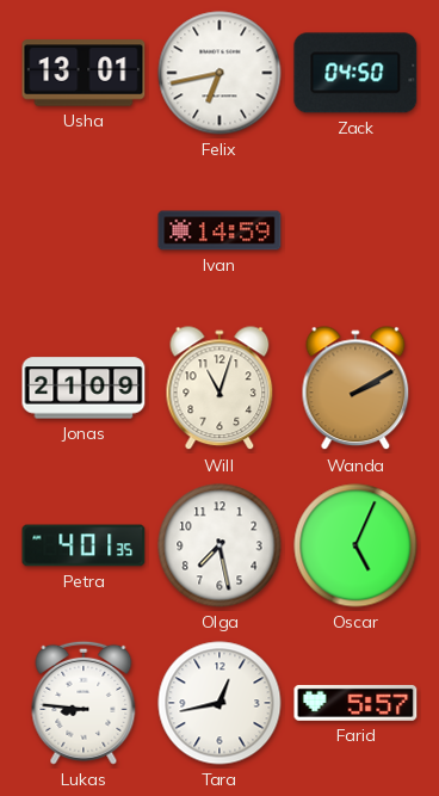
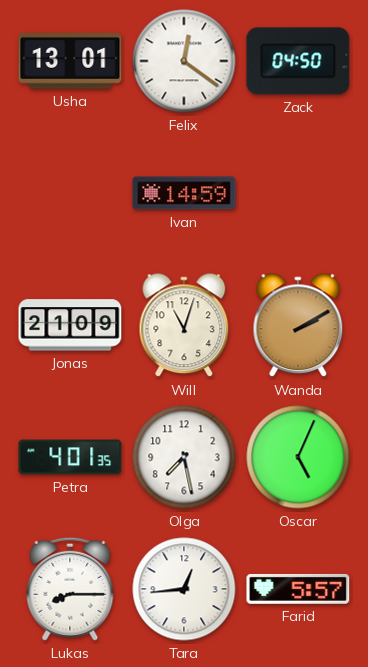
Felix: 6:43 -> 12:21 (184, 61)
Lukas: 8:46 -> 8:15 (70, 589)
Tara: 12:43 -> 12:44 (184, 589)
